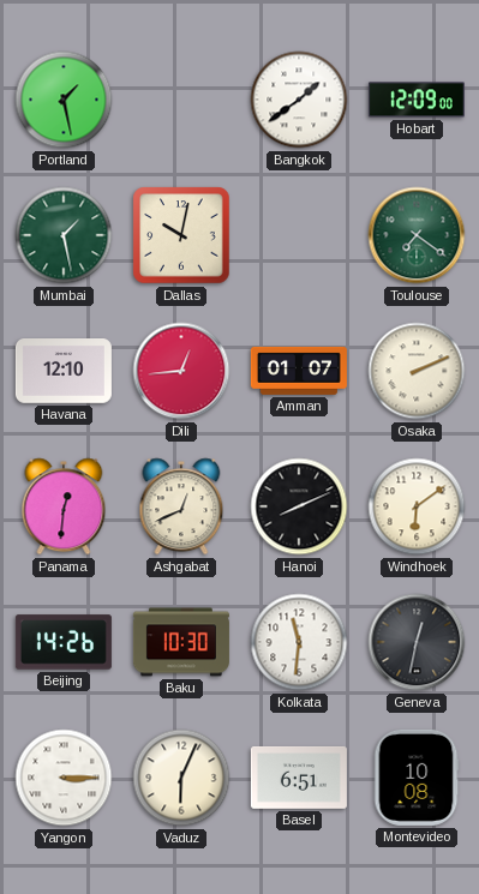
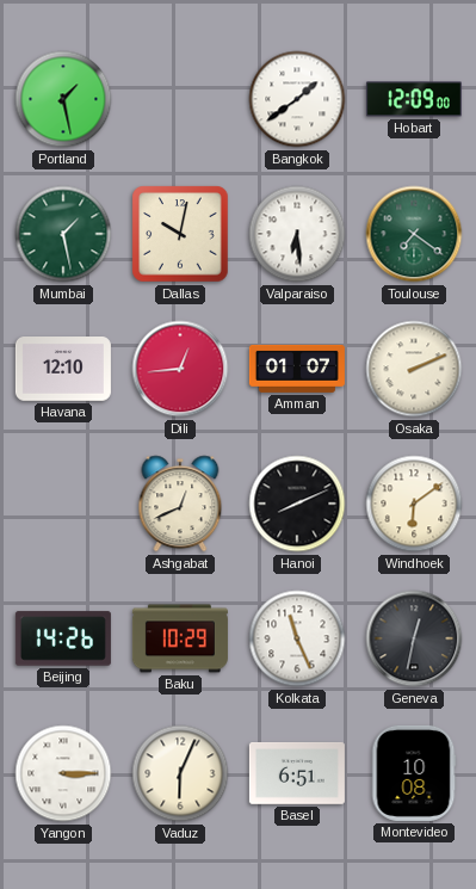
Valparaiso: none -> 6:29 (297, 234)
Panama: 12:31 -> none (64, 506)
Baku: 10:30 -> 10:29 (180, 638)
Kolkata: 11:31 -> 11:26 (297, 638)
